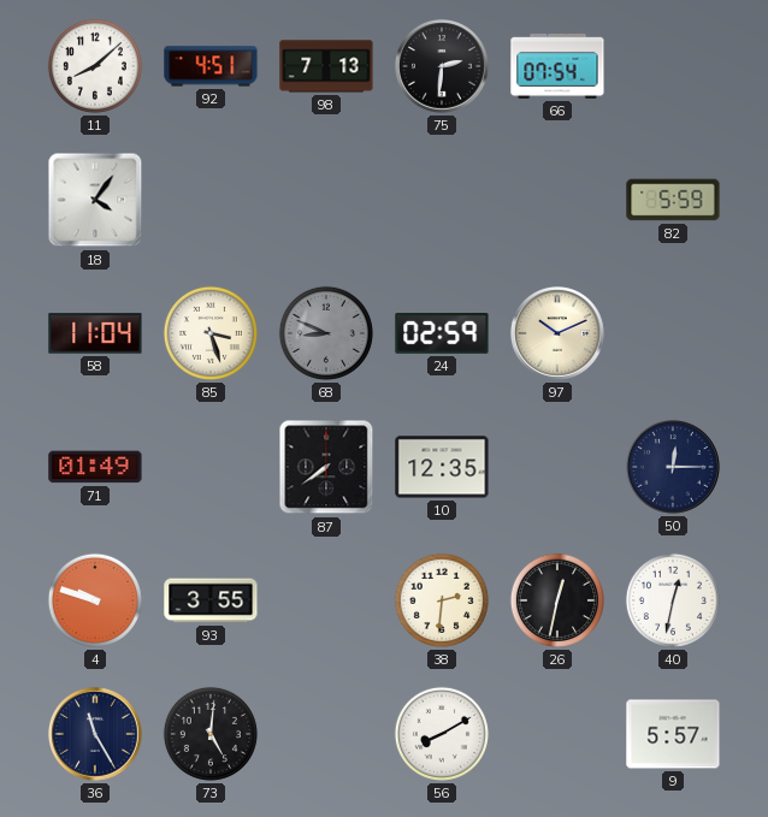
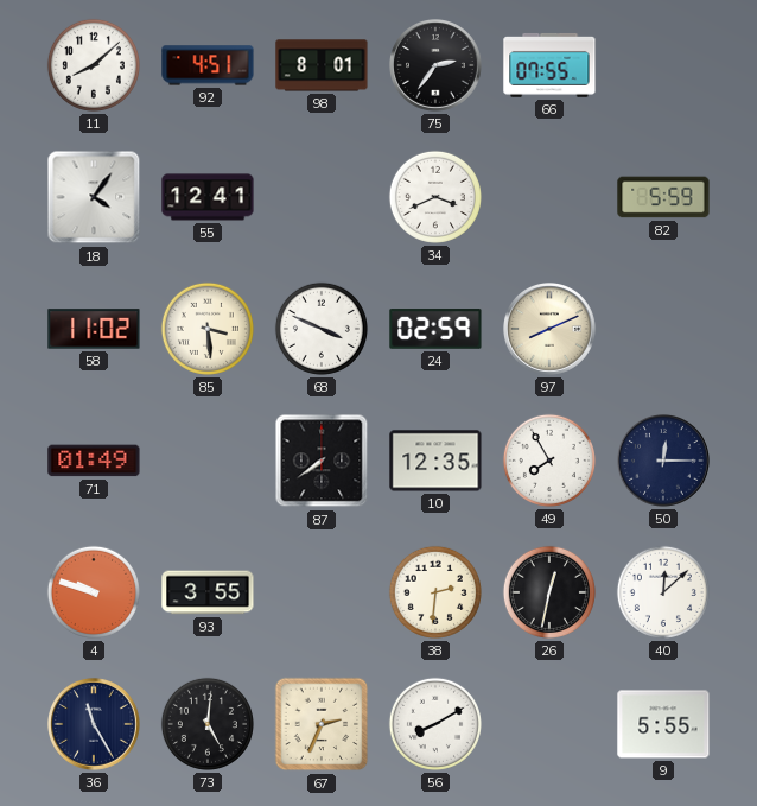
98: 7:13 -> 8:01 (322, 65)
75: 2:31 -> 2:36 (437, 66)
66: 07:54 -> 07:55 (549, 65)
55: none -> 12:41 (208, 197)
34: none -> 3:41 (435, 197)
58: 11:04 -> 11:02 (94, 329)
85: 3:27 -> 3:29 (208, 329)
68: 8:49 -> 3:49 (322, 329)
68 dial: grey -> white (322, 329)
97: 10:11 -> 8:11 (551, 330)
49: none -> 7:55 (549, 461)
40: 12:32 -> 12:08 (663, 592)
67: none -> 2:34 (322, 724)
9: 5:57 -> 5:55 (663, 724)
